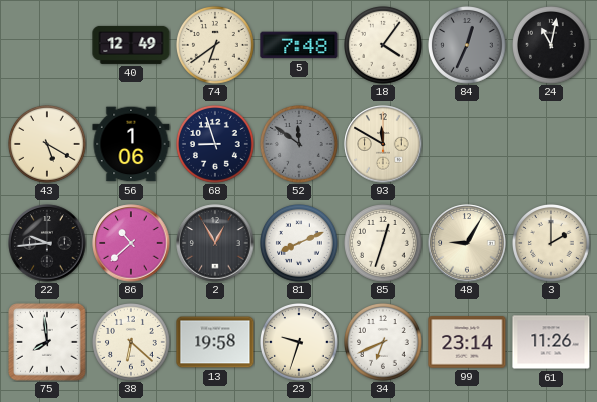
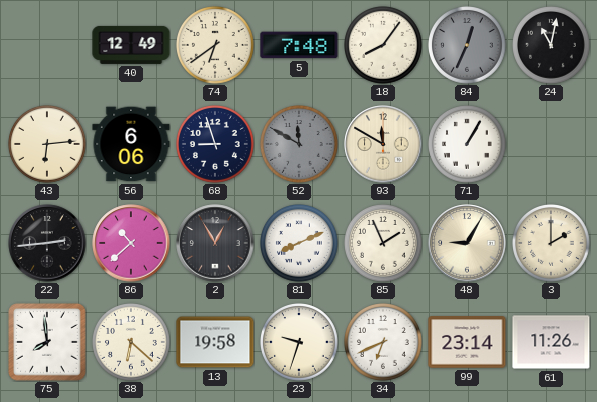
18: 4:06 -> 8:06 (384, 46)
43: 5:20 -> 6:14 (48, 145)
56: 1:06 -> 6:06 (131, 144)
52: 11:51 -> 11:50 (300, 145)
71: none -> 1:05 (468, 145)
22: 9:44 -> 2:44 (47, 243)
85: 12:33 -> 1:56 (384, 244)
